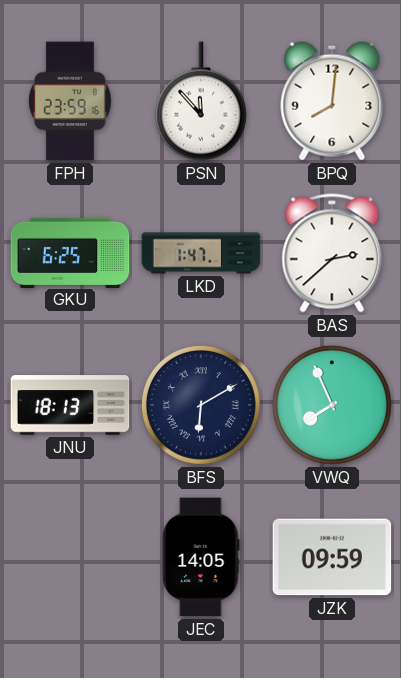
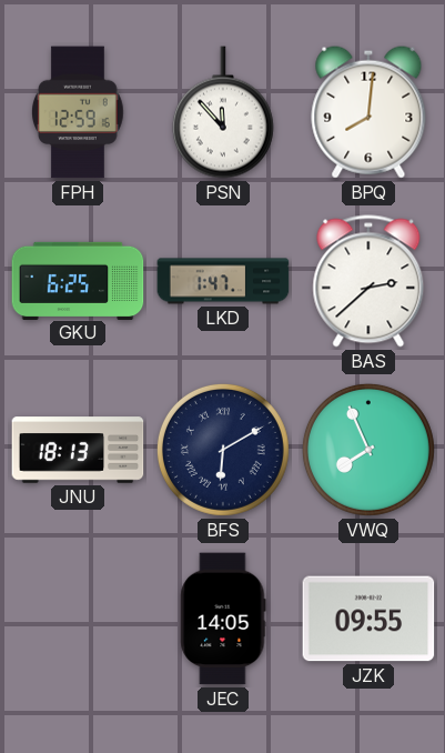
FPH: 23:59 -> 12:59 (79, 112)
JZK: 09:59 -> 09:55 (368, 619)
